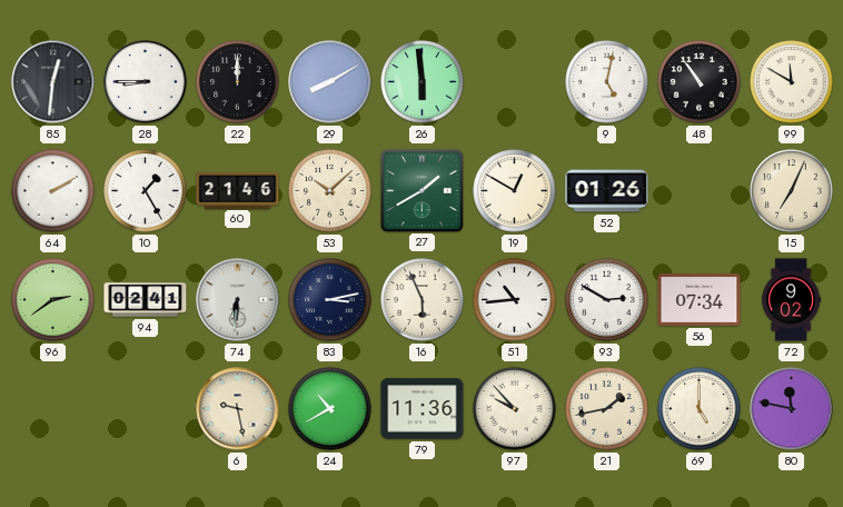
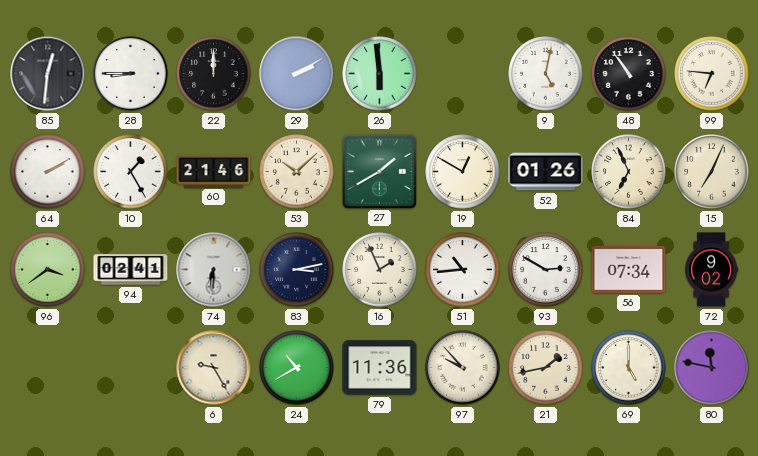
29: 8:10 -> 2:10 (297, 74)
99: 11:50 -> 6:46 (712, 74)
84: none -> 6:56 (629, 172)
96: 2:39 -> 3:39 (48, 270)
16: 5:56 -> 1:56 (380, 270)
6: 9:28 -> 9:25 (214, 368)
